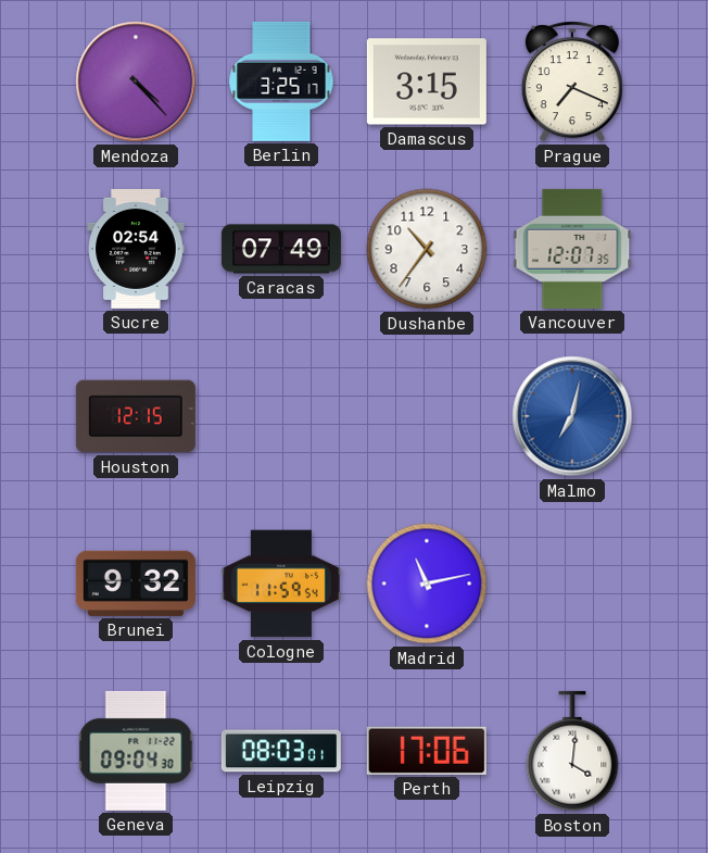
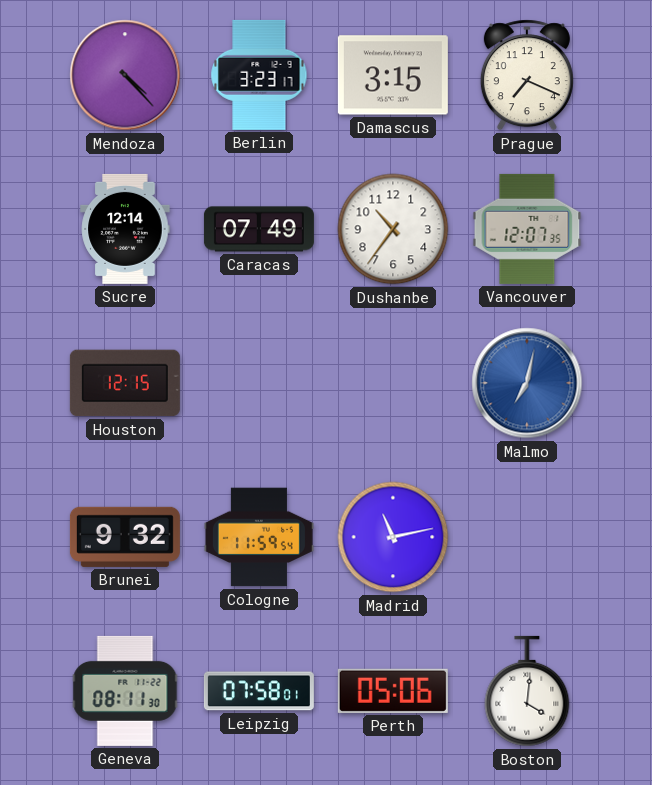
Berlin: 3:25 -> 3:23 (259, 75)
Sucre: 02:54 -> 12:14 (125, 229)
Geneva: 09:04 -> 08:11 (125, 691)
Leipzig: 08:03 -> 07:58 (259, 691)
Perth: 17:06 -> 05:06 (393, 691)
